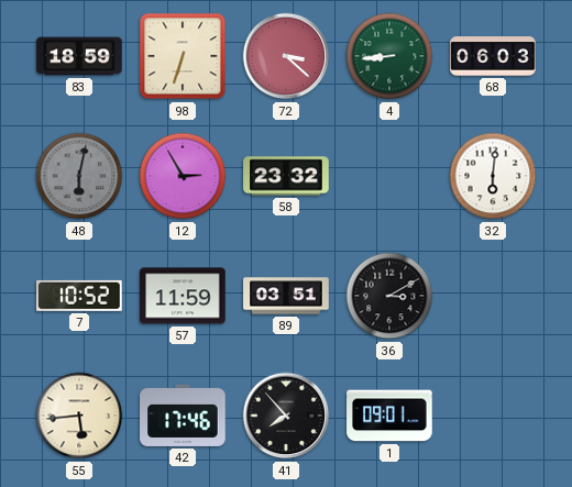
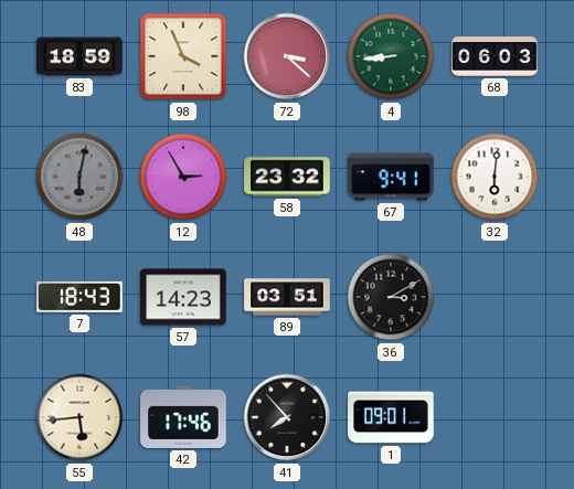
98: 6:33 -> 3:56 (183, 56)
67: none -> 9:41 (391, 177)
7: 10:52 -> 18:43 (79, 297)
57: 11:59 -> 14:23 (183, 297)
